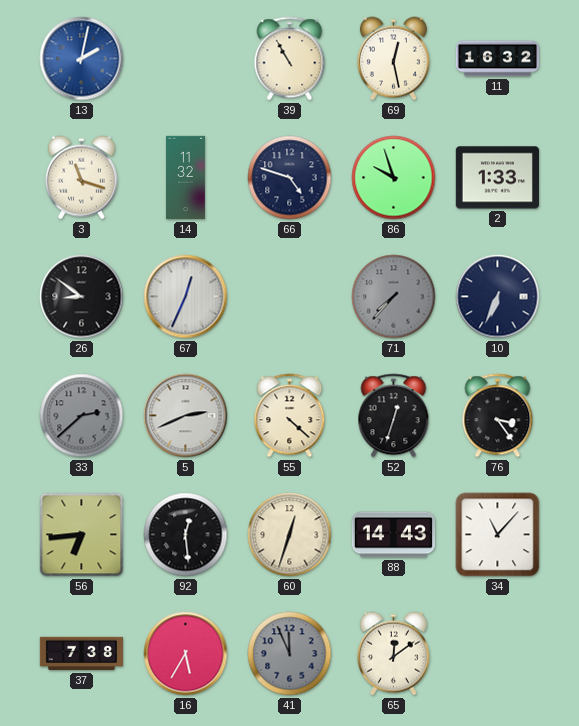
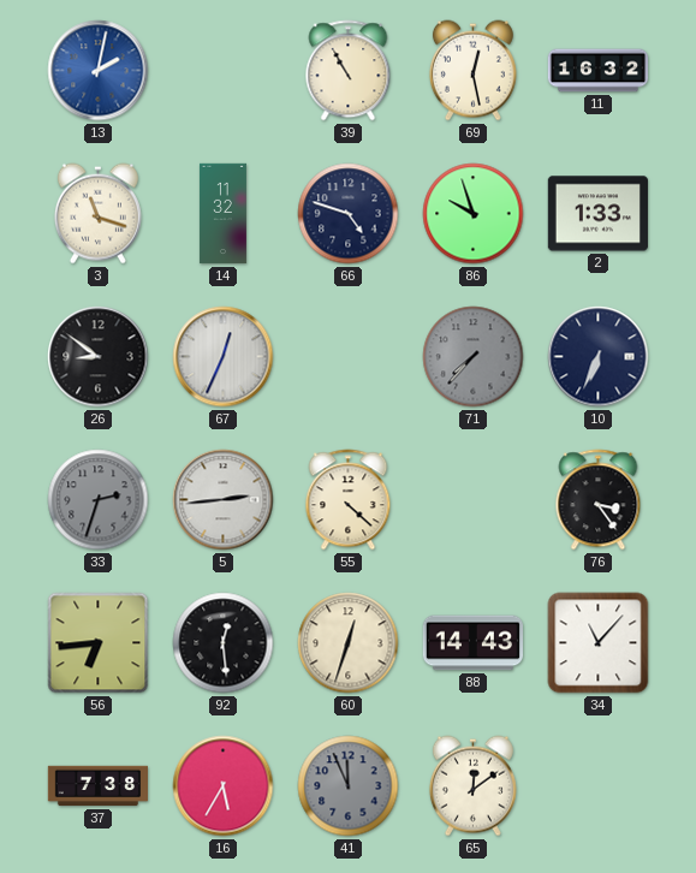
33: 2:38 -> 2:33 (99, 500)
5: 2:41 -> 2:44 (224, 500)
52: 12:33 -> none (394, 416)
